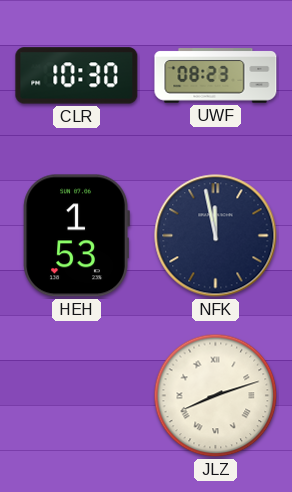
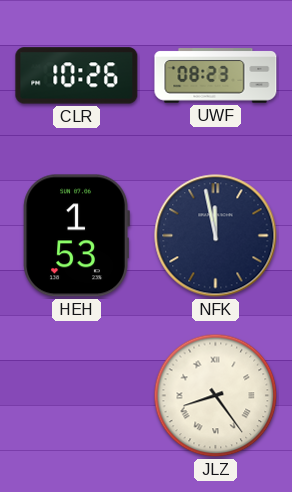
CLR: 10:30 -> 10:26 (77, 76)
JLZ: 8:12 -> 8:24 (216, 396)
